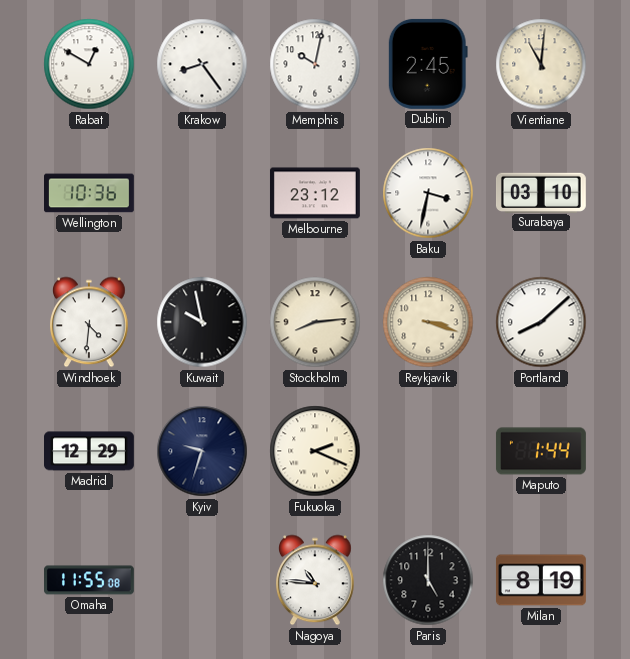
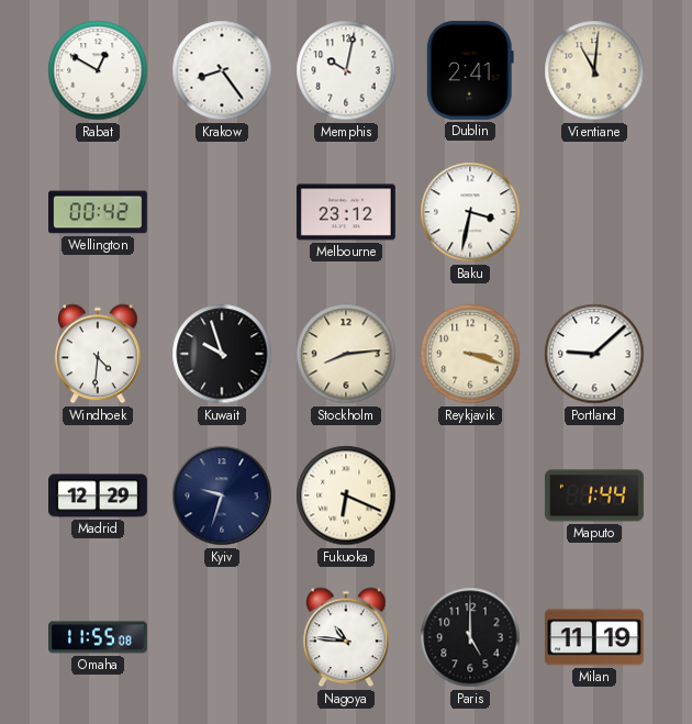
Dublin: 2:45 -> 2:41 (470, 70)
Wellington: 10:36 -> 00:42 (99, 212)
Surabaya: 03:10 -> none (541, 192)
Kuwait: 9:58 -> 9:57 (222, 354)
Portland: 8:08 -> 9:08 (594, 354)
Fukuoka: 2:19 -> 6:19 (346, 495)
Milan: 8:19 -> 11:19 (594, 637)
